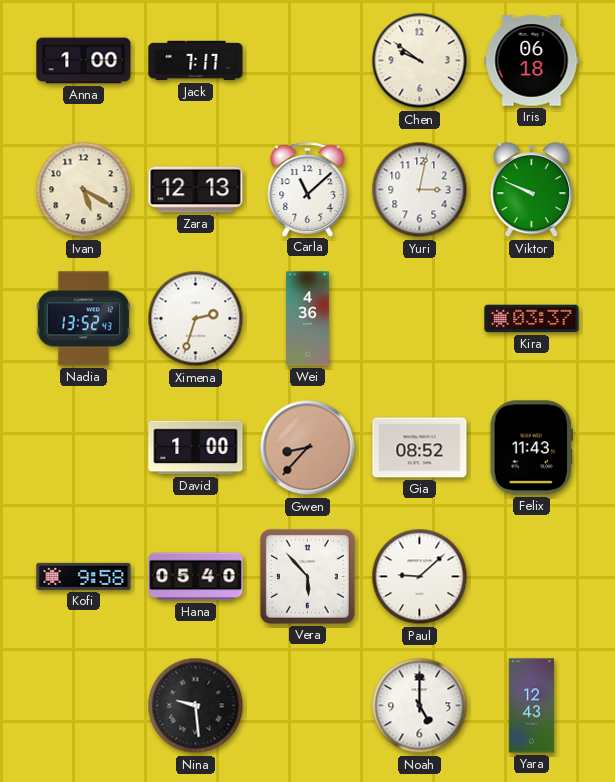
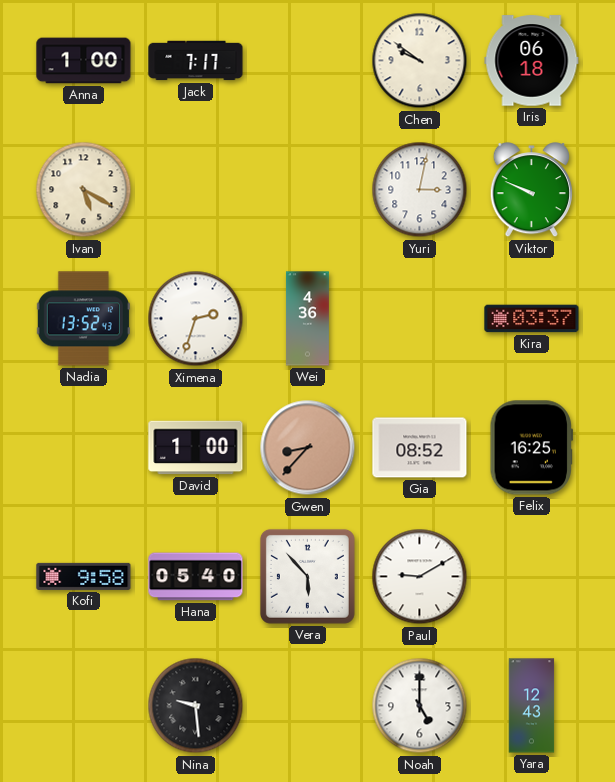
Zara: 12:13 -> none (196, 190)
Carla: 11:08 -> none (308, 189)
Felix: 11:43 -> 16:25 (531, 448)
Paul: 9:08 -> 9:10 (420, 577)
